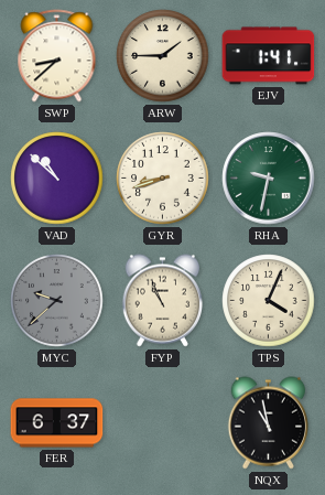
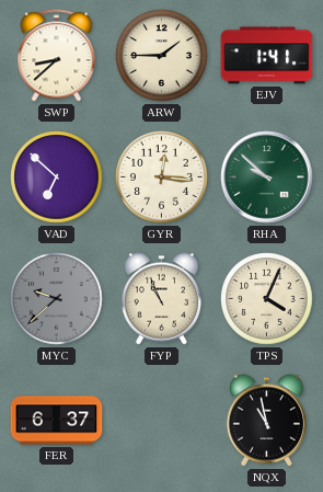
VAD: 10:52 -> 6:52 (57, 178)
GYR: 8:42 -> 12:16 (162, 178)
RHA: 9:32 -> 9:52 (267, 178)
